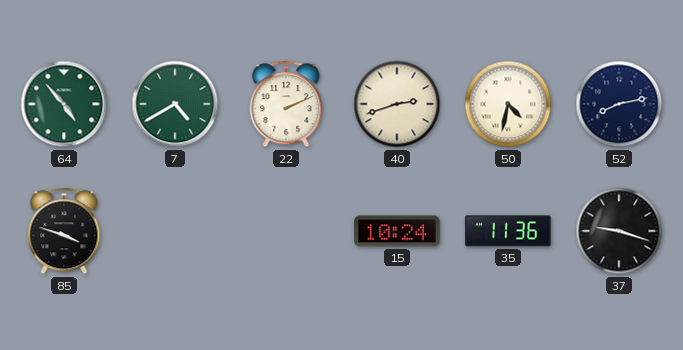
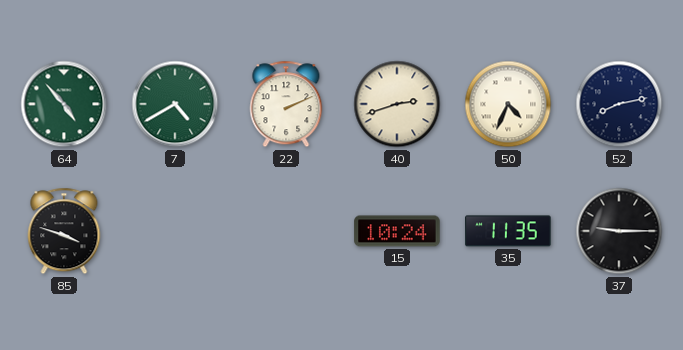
50: 4:32 -> 4:34 (508, 104)
35: 11:36 -> 11:35 (508, 231)
37: 9:18 -> 9:15 (619, 231)
